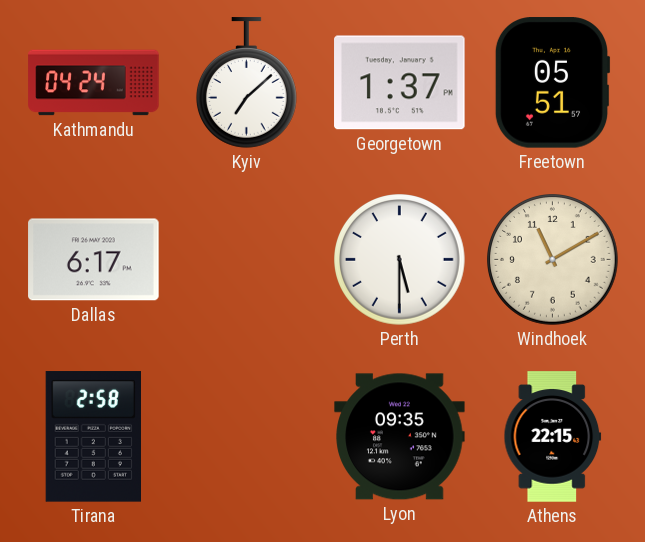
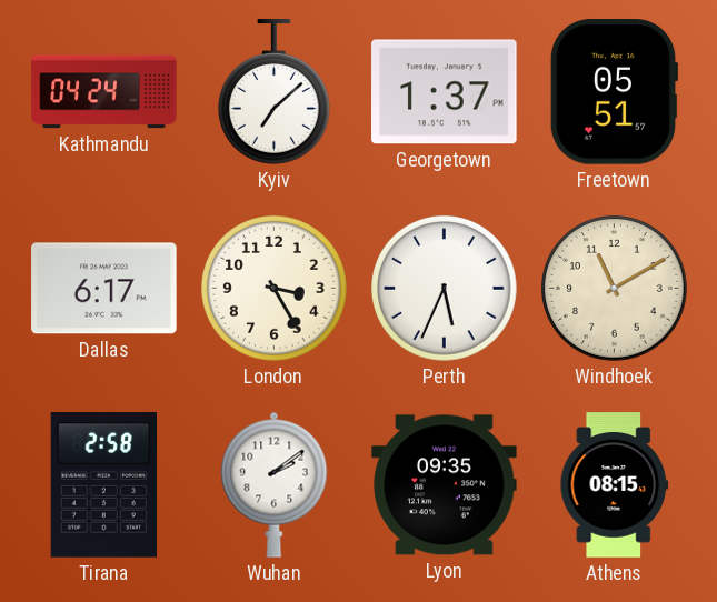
London: none -> 3:25 (275, 289)
Perth: 5:30 -> 5:34 (445, 289)
Wuhan: none -> 2:09 (275, 484)
Athens: 22:15 -> 08:15 (615, 485)
